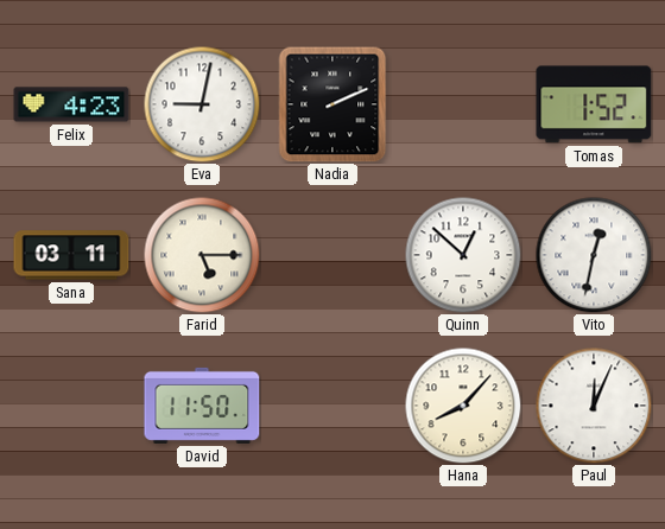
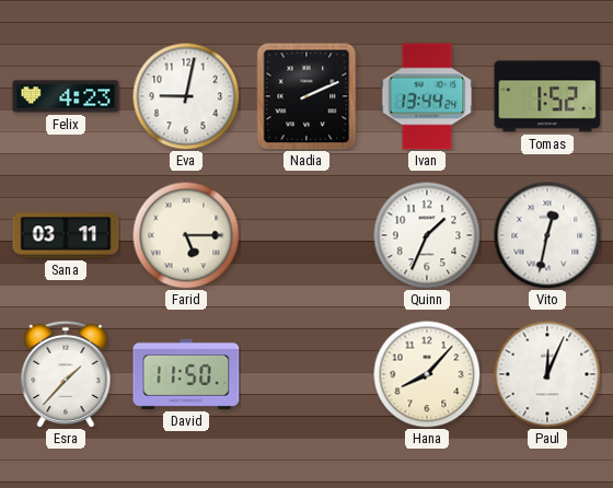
Ivan: none -> 13:44 (427, 96)
Quinn: 12:52 -> 1:34 (427, 235)
Esra: none -> 1:37 (66, 374)
